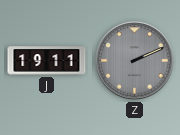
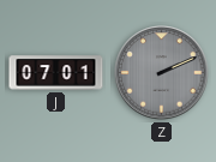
J: 19:11 -> 07:01 (56, 73)
